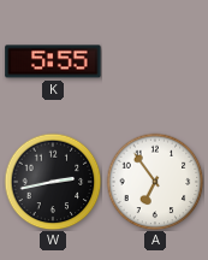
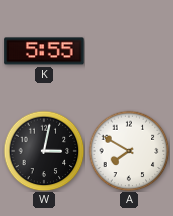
W: 2:43 -> 3:02 (44, 151)
A: 6:54 -> 7:50 (129, 151)
